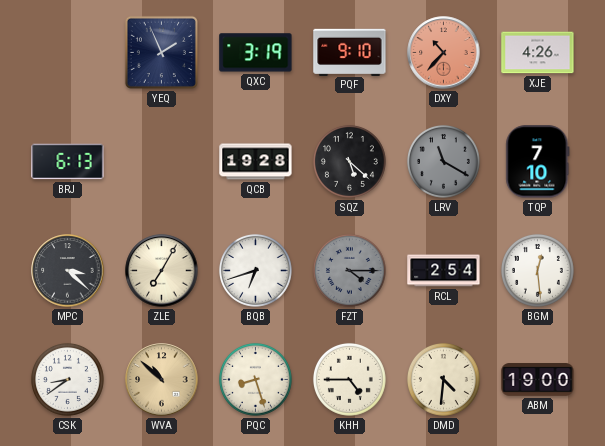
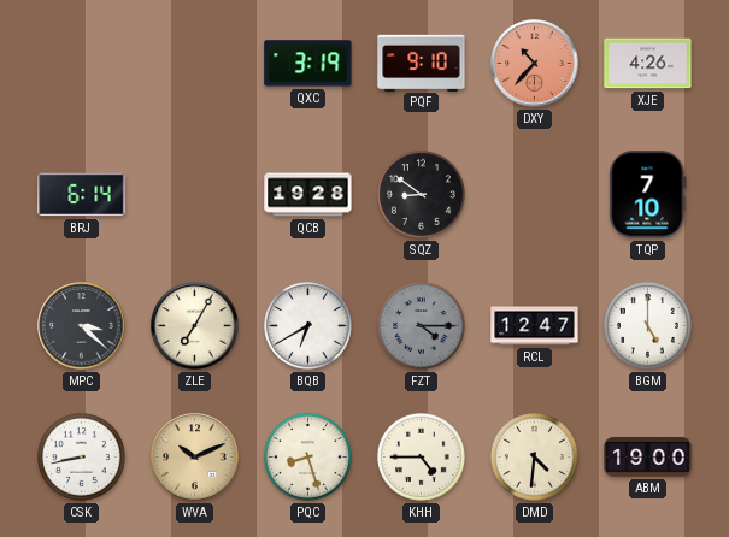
YEQ: 1:56 -> none (161, 52)
BRJ: 6:13 -> 6:14 (82, 195)
SQZ: 5:22 -> 8:51 (421, 194)
LRV: 11:20 -> none (443, 161)
BQB: 6:42 -> 6:40 (307, 325)
RCL: 2:54 -> 12:47 (535, 326)
BGM: 12:29 -> 5:00 (647, 325)
CSK: 8:39 -> 8:43 (81, 456)
WVA: 10:52 -> 10:11 (195, 458)
